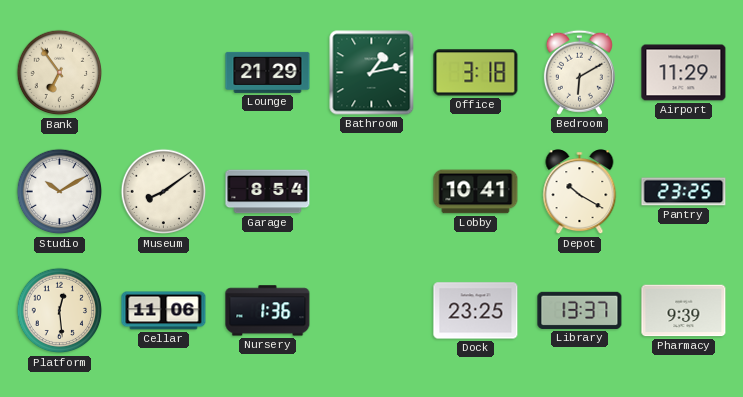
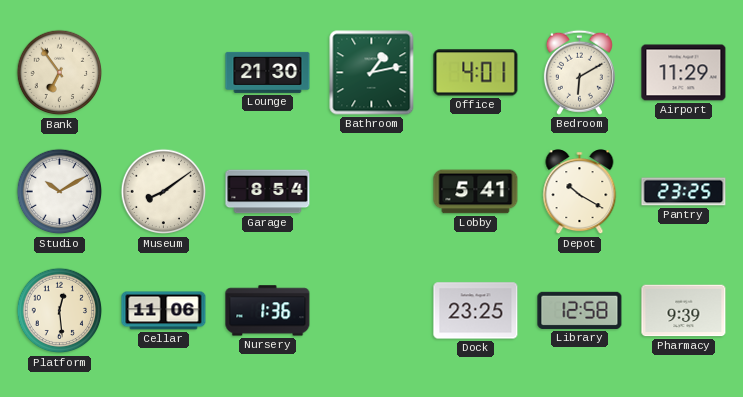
Lounge: 21:29 -> 21:30 (268, 72)
Office: 3:18 -> 4:01 (476, 73)
Lobby: 10:41 -> 5:41 (476, 192)
Library: 13:37 -> 12:58 (580, 310)
